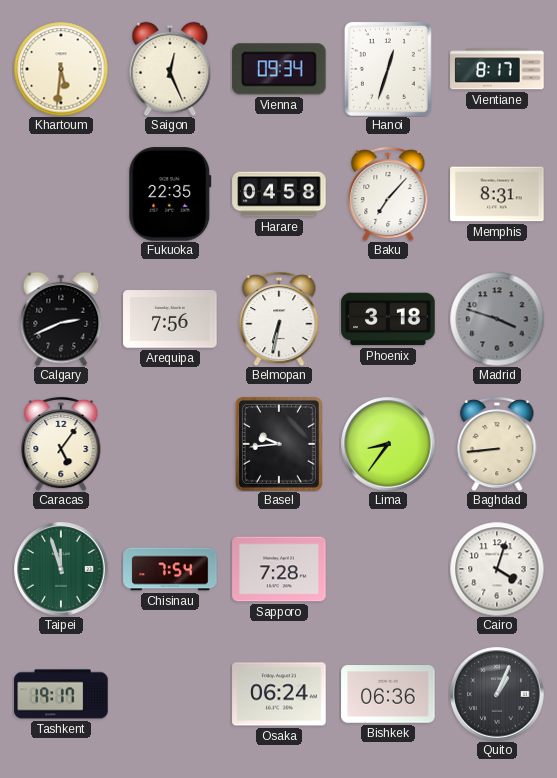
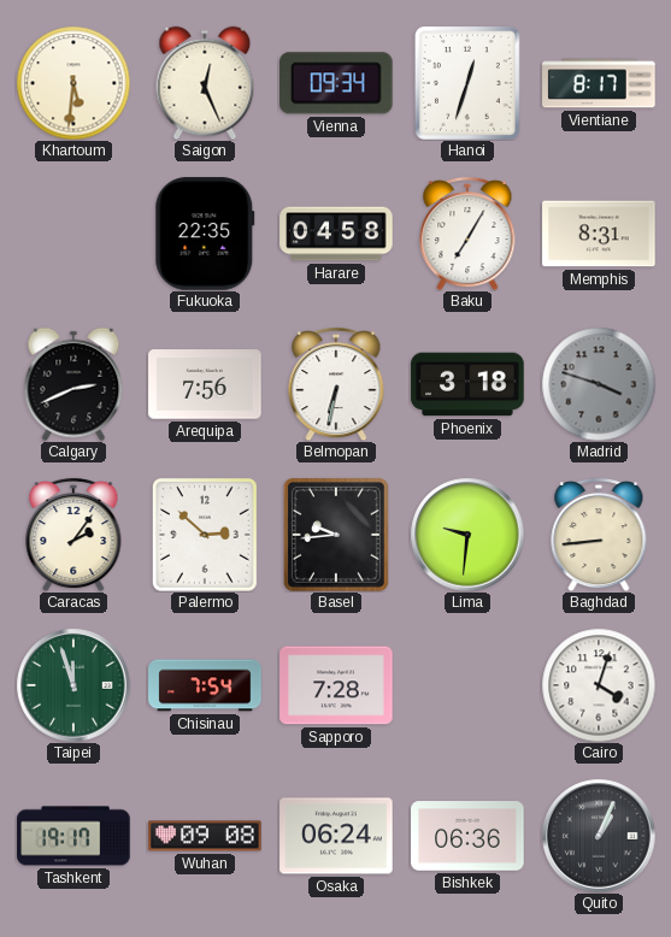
Baku: 7:07 -> 7:05 (467, 234)
Caracas: 5:06 -> 2:06 (73, 535)
Palermo: none -> 2:52 (205, 535)
Lima: 8:36 -> 9:31 (467, 535)
Wuhan: none -> 09:08 (205, 836)
